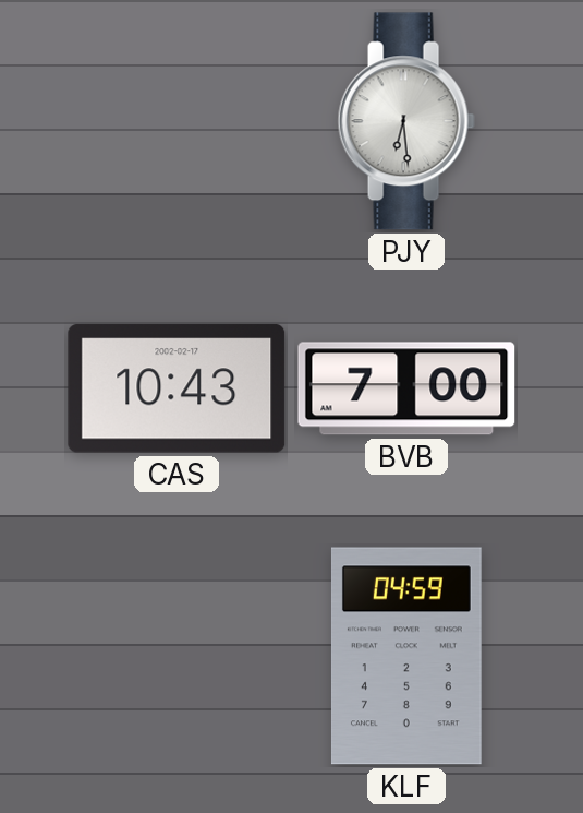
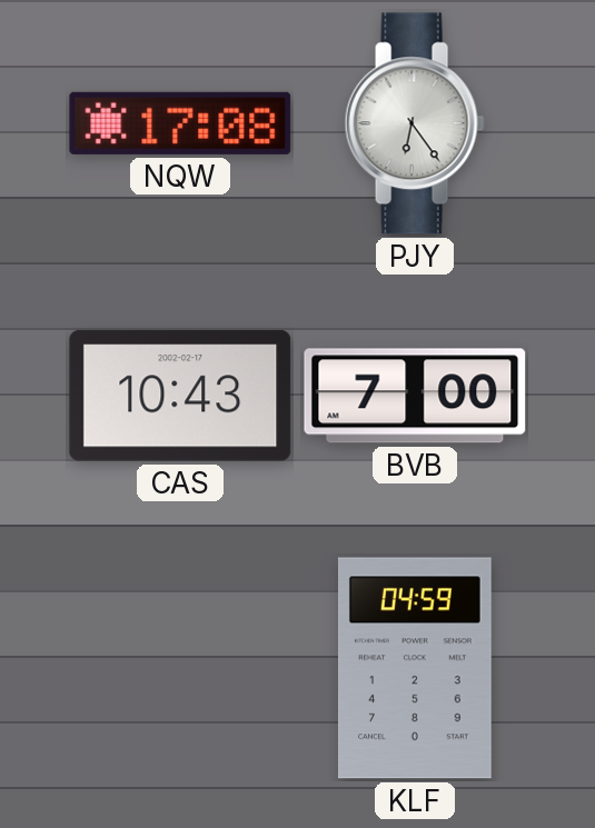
NQW: none -> 17:08 (180, 123)
PJY: 6:29 -> 6:24 (415, 123)
